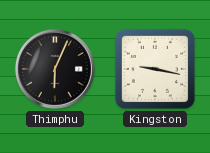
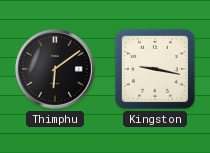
Thimphu: 6:04 -> 6:09 (55, 69)
